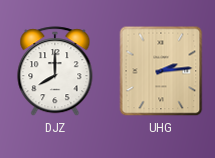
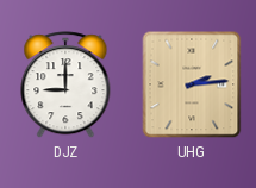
DJZ: 8:00 -> 9:00 (65, 86)
